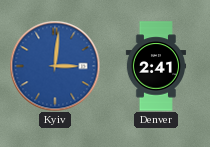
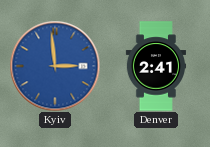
Kyiv: 3:01 -> 2:59 (55, 66)
